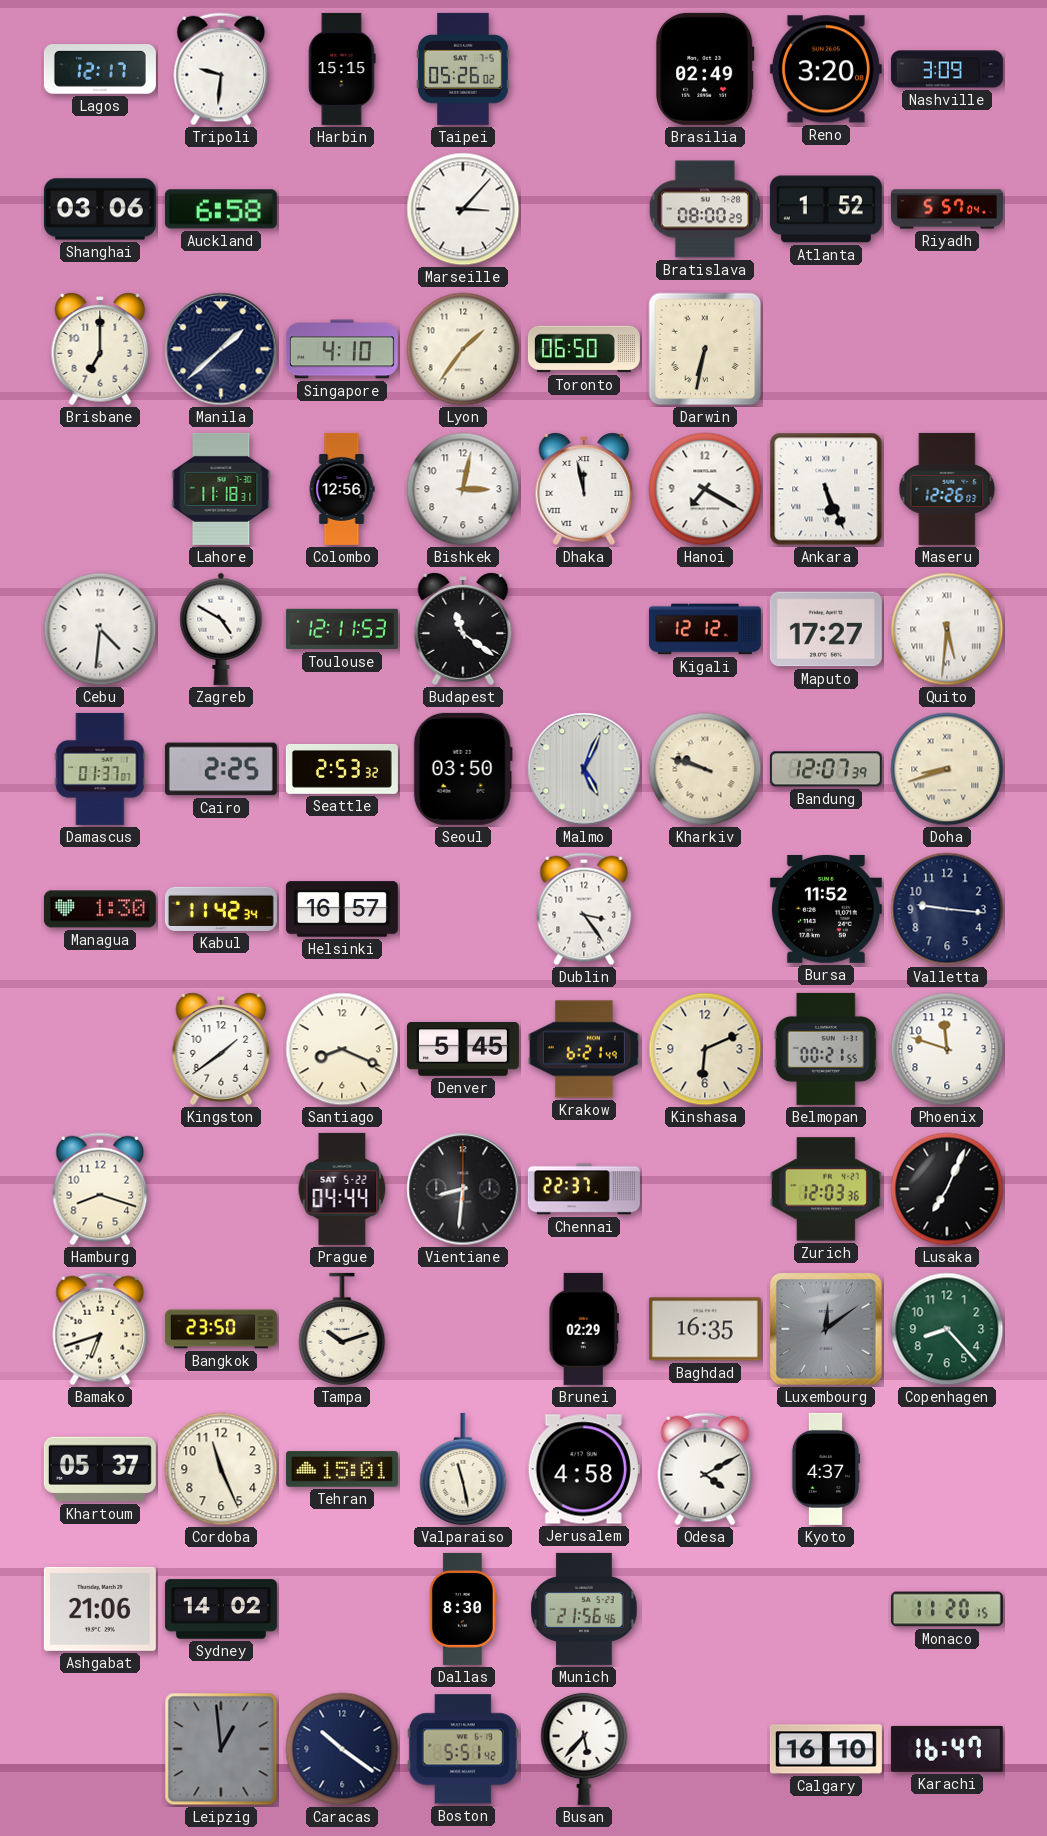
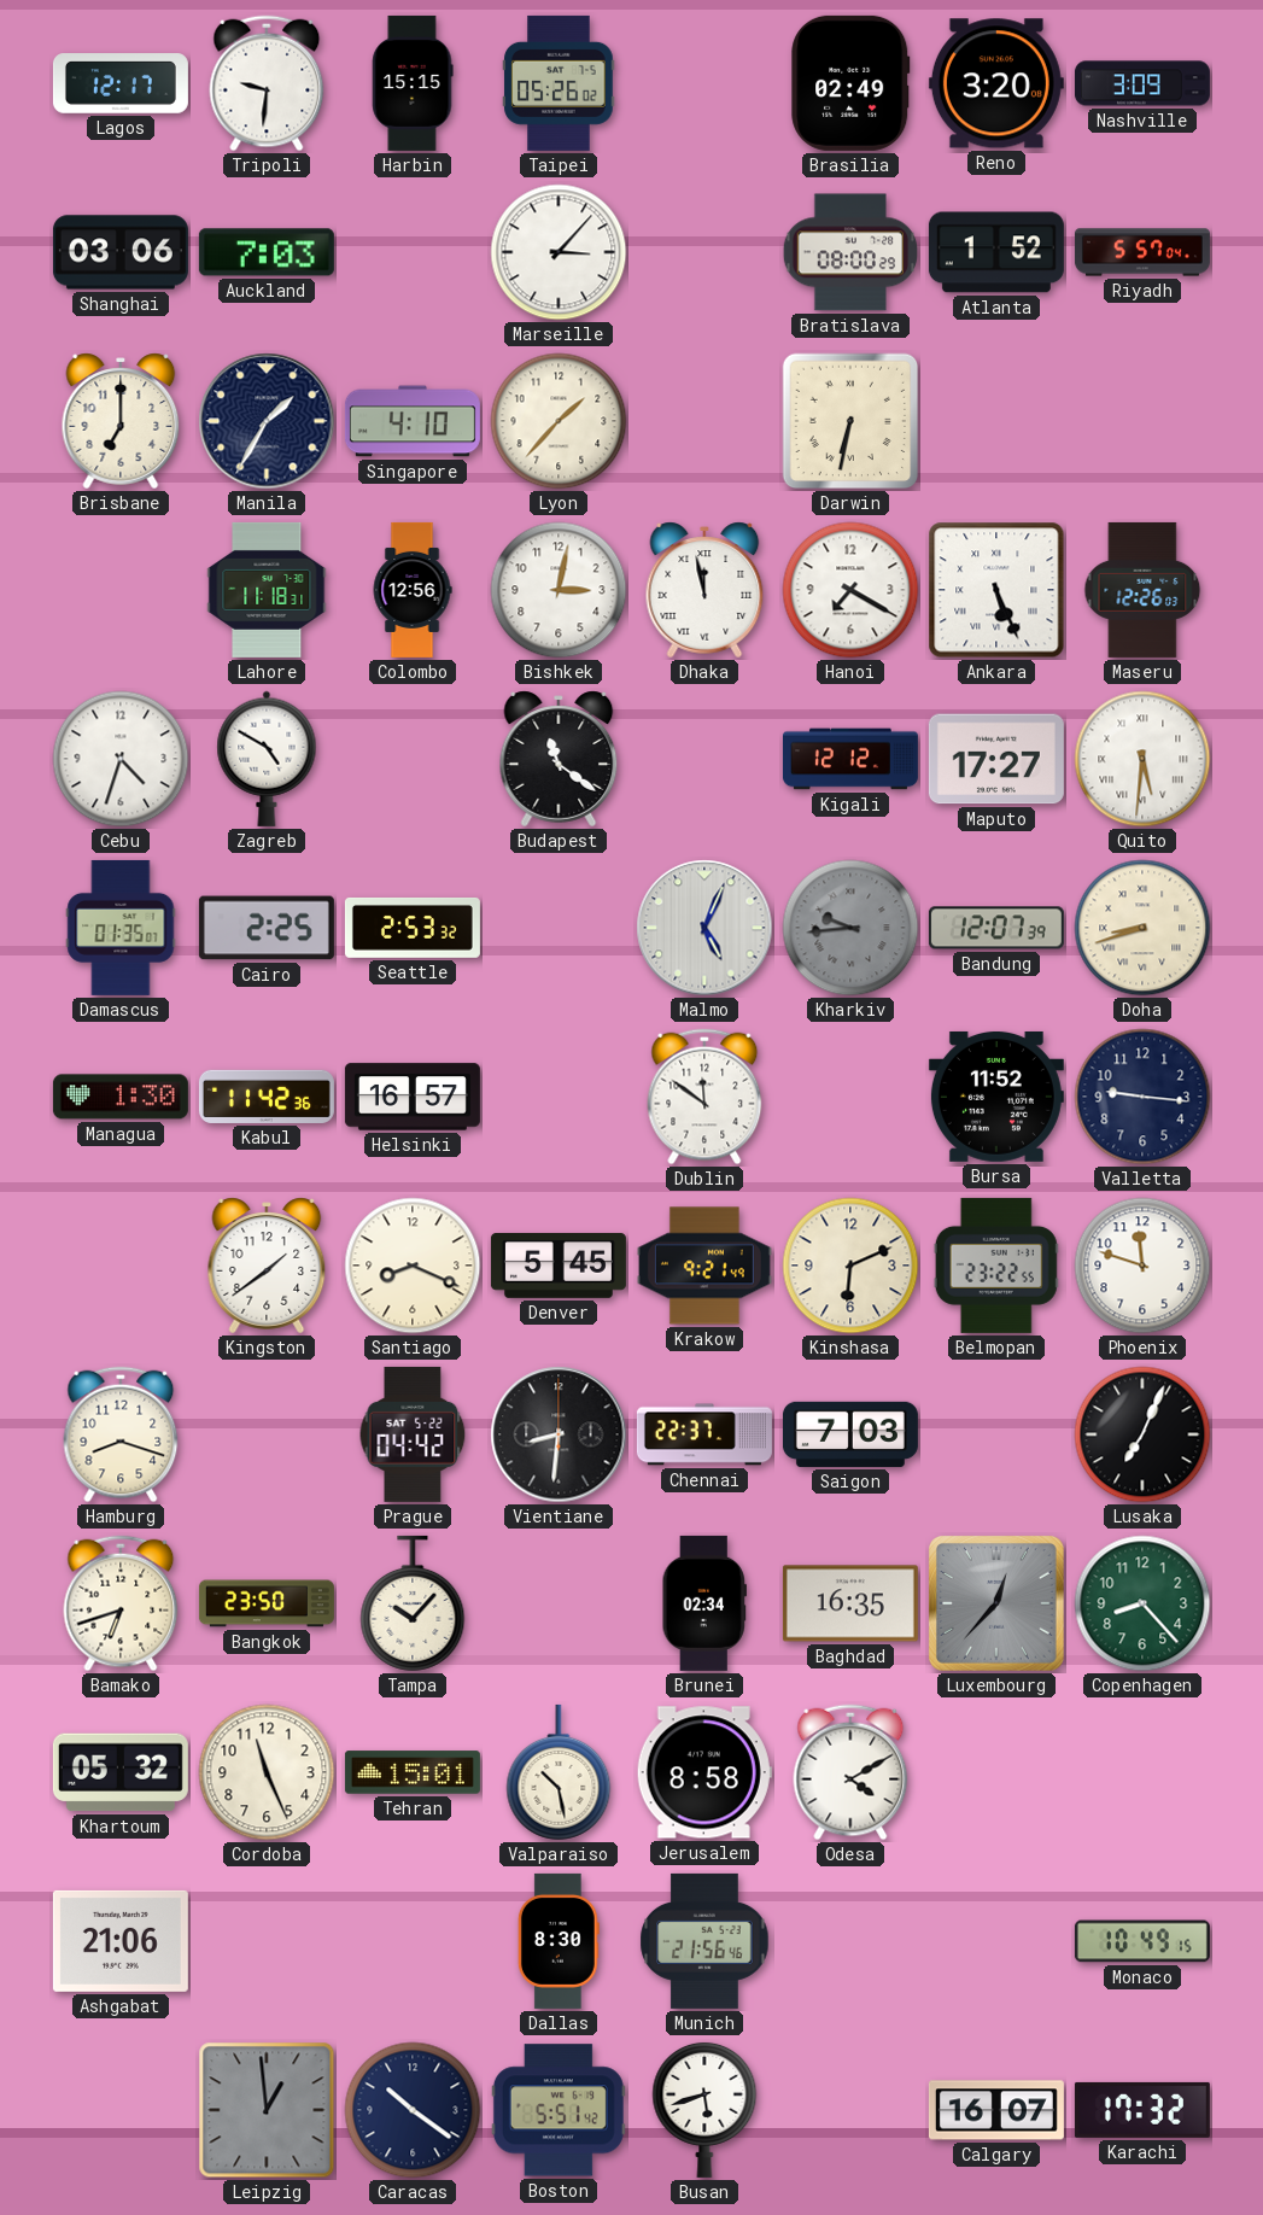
Auckland: 6:58 -> 7:03 (267, 252)
Manila: 1:38 -> 1:35 (267, 421)
Lyon: 1:36 -> 1:37 (559, 421)
Toronto: 06:50 -> none (584, 349)
Cebu: 4:31 -> 4:33 (121, 759)
Toulouse: 12:11 -> none (342, 629)
Damascus: 01:37 -> 01:35 (121, 928)
Seoul: 03:50 -> none (463, 769)
Kharkiv: 9:48 -> 9:44 (850, 928)
Kharkiv dial: cream -> grey (850, 928)
Kabul: 11:42:34 -> 11:42:36 (267, 1097)
Dublin: 3:24 -> 11:51 (704, 1097)
Krakow: 6:21 -> 9:21 (704, 1266)
Belmopan: 00:21 -> 23:22 (996, 1266)
Prague: 04:44 -> 04:42 (413, 1434)
Saigon: none -> 7:03 (850, 1434)
Zurich: 12:03 -> none (826, 1189)
Tampa: 10:12 -> 10:07 (413, 1603)
Brunei: 02:29 -> 02:34 (703, 1603)
Luxembourg: 12:09 -> 12:37 (998, 1605)
Khartoum: 05:37 -> 05:32 (121, 1772)
Valparaiso: 11:28 -> 10:28 (559, 1772)
Jerusalem: 4:58 -> 8:58 (704, 1772)
Kyoto: 4:37 -> none (826, 1469)
Sydney: 14:02 -> none (221, 1609)
Monaco: 11:20 -> 10:49 (1142, 1941)
Busan: 5:37 -> 5:42 (704, 2109)
Calgary: 16:10 -> 16:07 (996, 2110)
Karachi: 16:47 -> 17:32 (1142, 2110)
